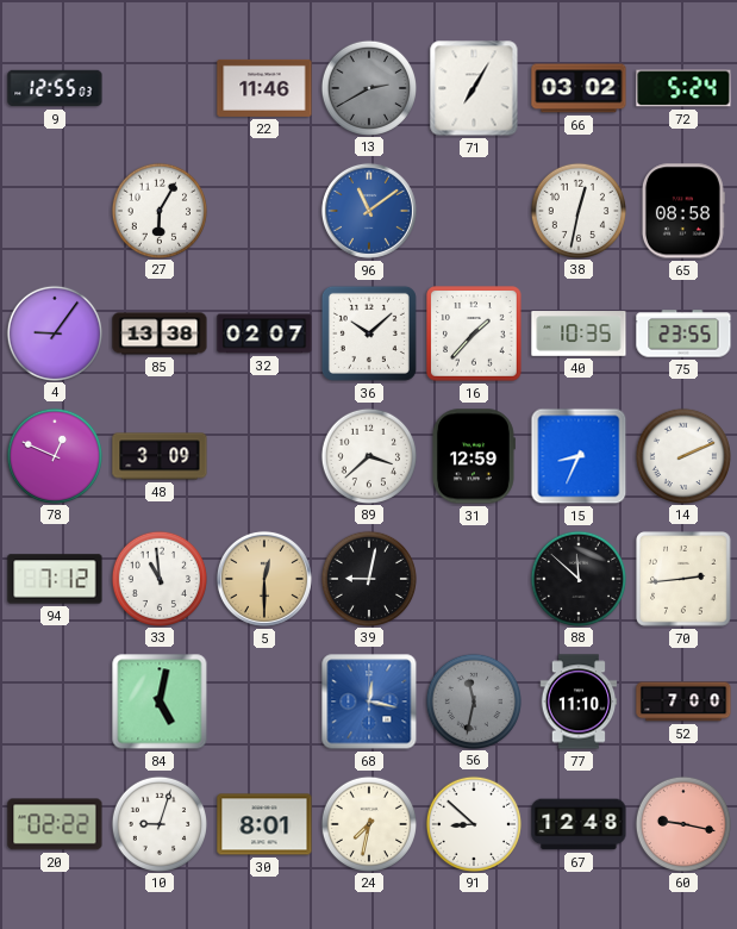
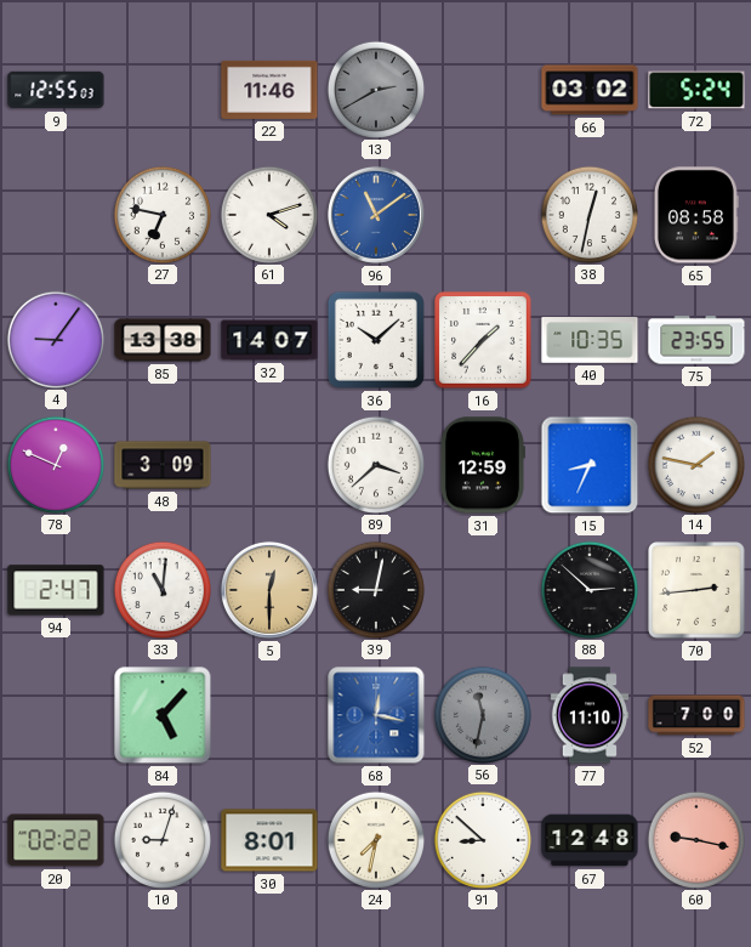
71: 7:05 -> none (474, 88)
27: 6:05 -> 6:47 (161, 214)
61: none -> 4:12 (268, 214)
32: 02:07 -> 14:07 (269, 340)
14: 2:11 -> 1:47 (695, 464)
94: 7:12 -> 2:47 (56, 590)
33: 10:59 -> 11:01 (161, 589)
88: 11:52 -> 2:52 (588, 589)
84: 5:02 -> 5:07 (163, 715)
